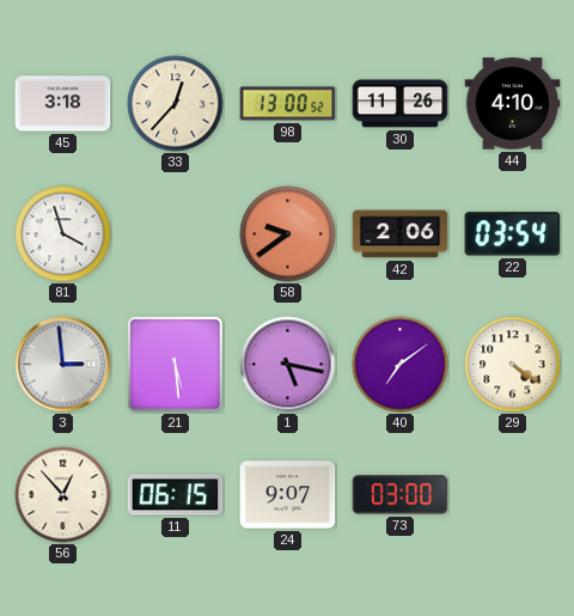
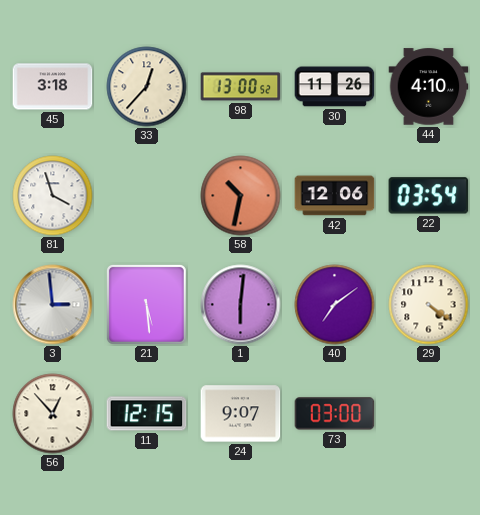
58: 9:39 -> 10:32 (241, 196)
42: 2:06 -> 12:06 (335, 196)
1: 5:17 -> 6:01 (241, 305)
11: 06:15 -> 12:15 (147, 414)
